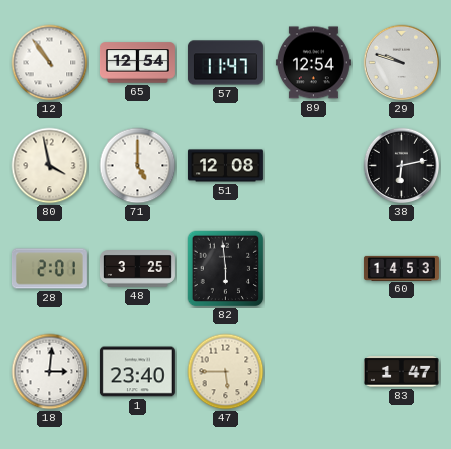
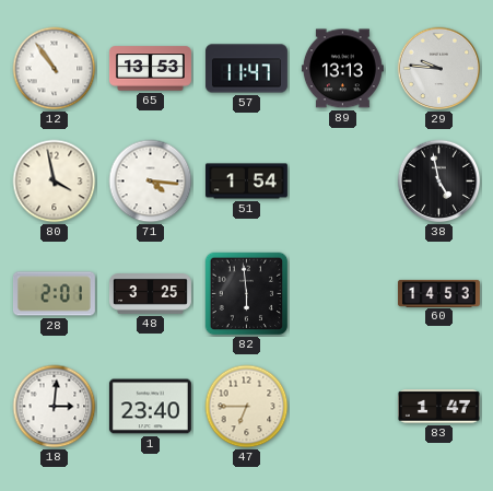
65: 12:54 -> 13:53 (150, 69)
89: 12:54 -> 13:13 (342, 69)
29: 9:48 -> 9:46 (439, 69)
71: 5:00 -> 4:16 (151, 182)
51: 12:08 -> 1:54 (246, 182)
38: 6:13 -> 4:58 (439, 182)
47: 5:45 -> 6:45 (247, 407)
